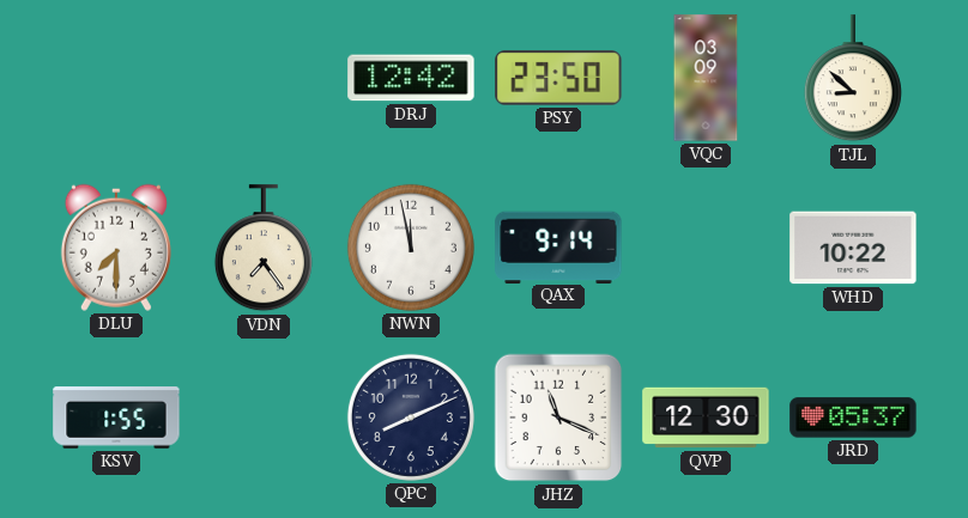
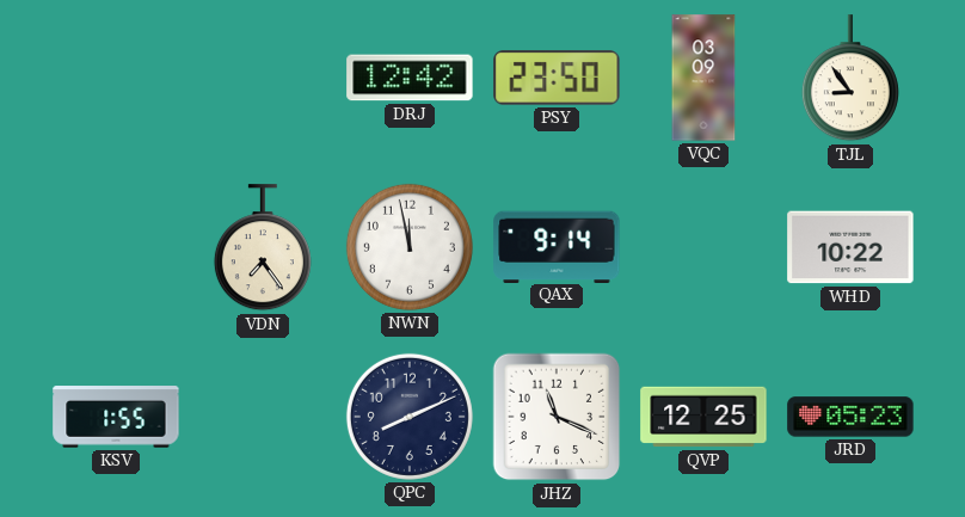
TJL: 8:52 -> 8:54 (850, 79)
DLU: 7:30 -> none (116, 248)
QVP: 12:30 -> 12:25 (703, 417)
JRD: 05:37 -> 05:23 (850, 417)
